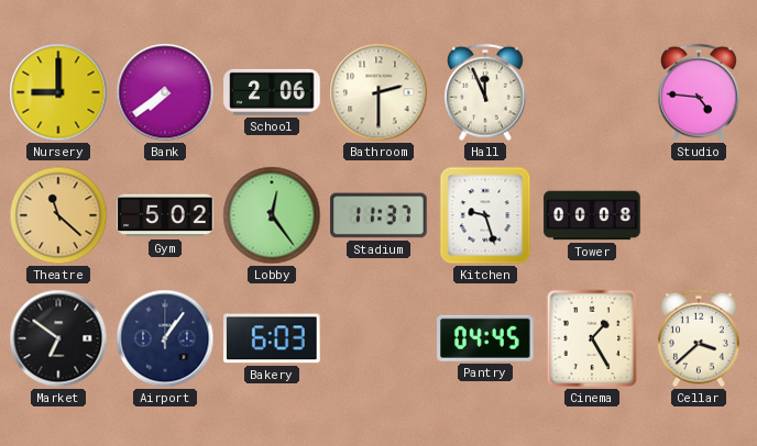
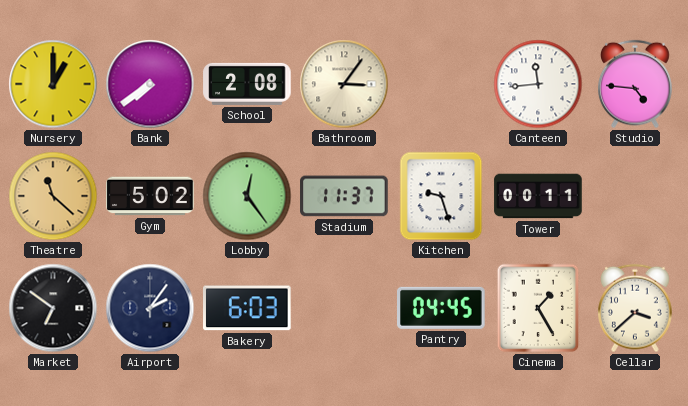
Nursery: 9:00 -> 1:00 (53, 84)
School: 2:06 -> 2:08 (247, 84)
Bathroom: 2:30 -> 3:06 (344, 84)
Hall: 11:56 -> none (486, 92)
Canteen: none -> 11:44 (538, 84)
Tower: 00:08 -> 00:11 (538, 196)
Airport: 1:06 -> 2:06 (150, 308)
